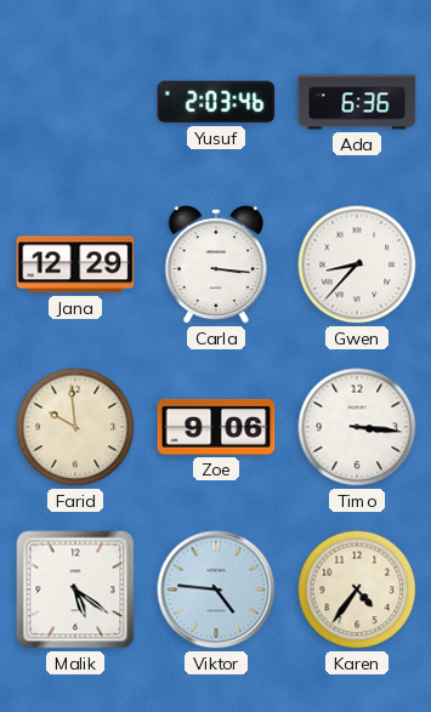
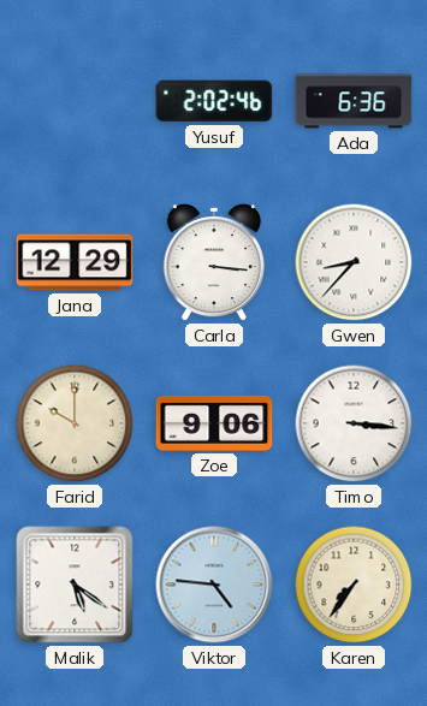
Yusuf: 2:03 -> 2:02 (214, 101)
Farid: 9:59 -> 10:00 (75, 423)
Karen: 4:36 -> 7:36 (354, 585)
